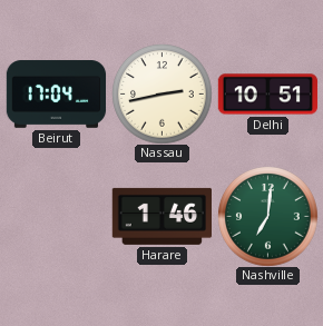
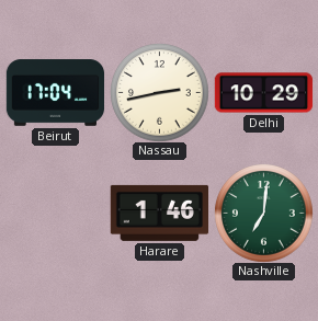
Delhi: 10:51 -> 10:29 (263, 93)
